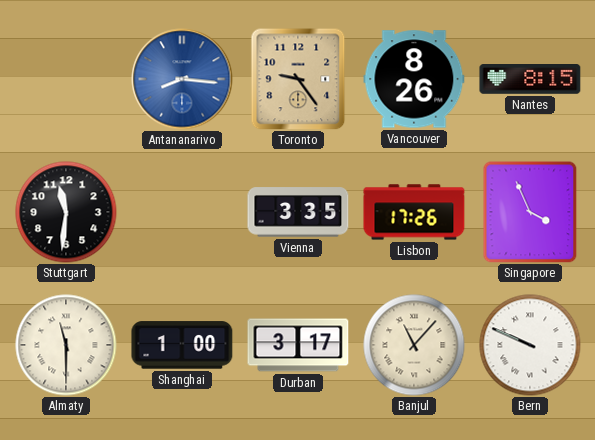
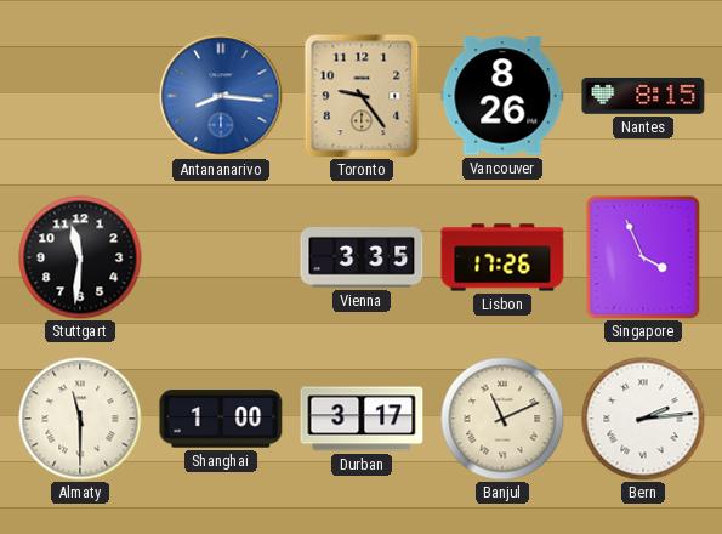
Banjul: 11:07 -> 11:11 (502, 419)
Bern: 9:49 -> 2:14 (643, 419)
